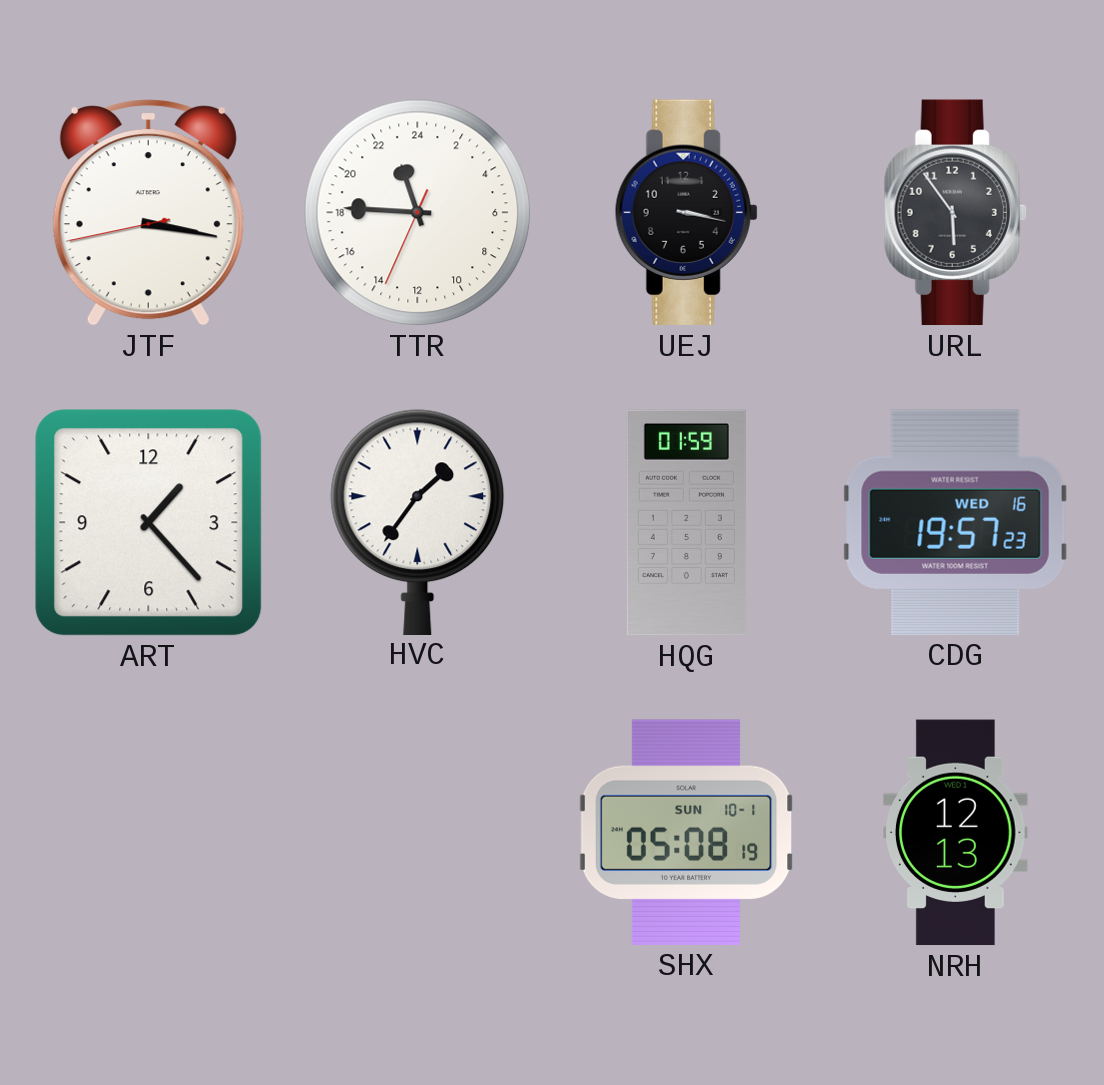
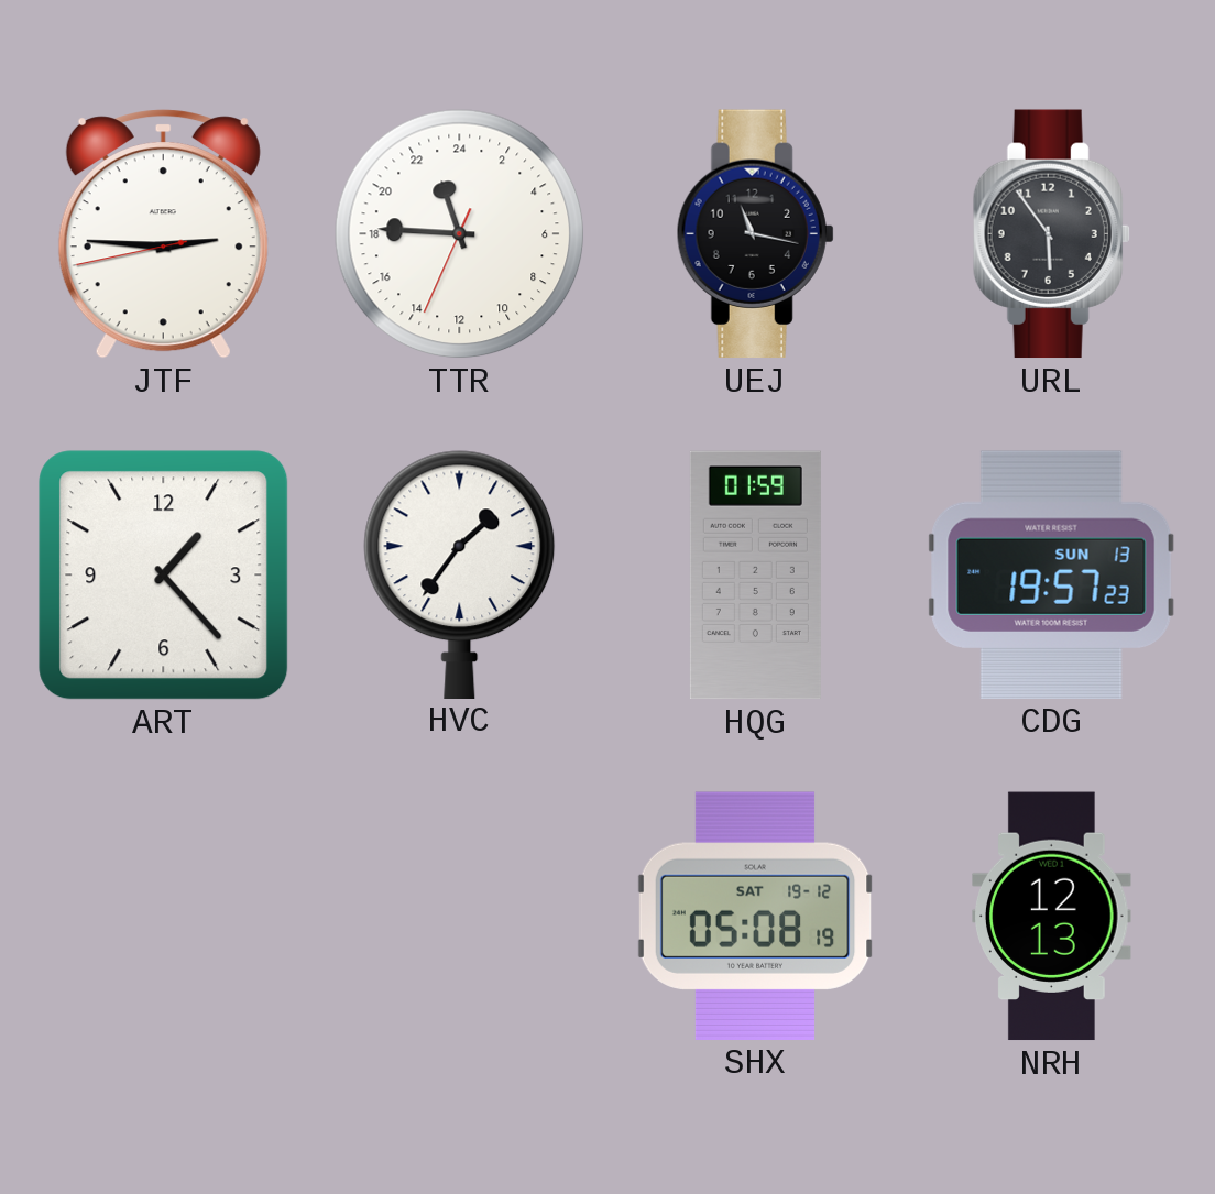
JTF: 3:16 -> 2:45 (163, 234)
UEJ: 3:17 -> 11:17 (755, 234)
CDG date: WED 16 -> SUN 13 (1051, 574)
SHX date: SUN 10-1 -> SAT 19-12 (756, 916)
